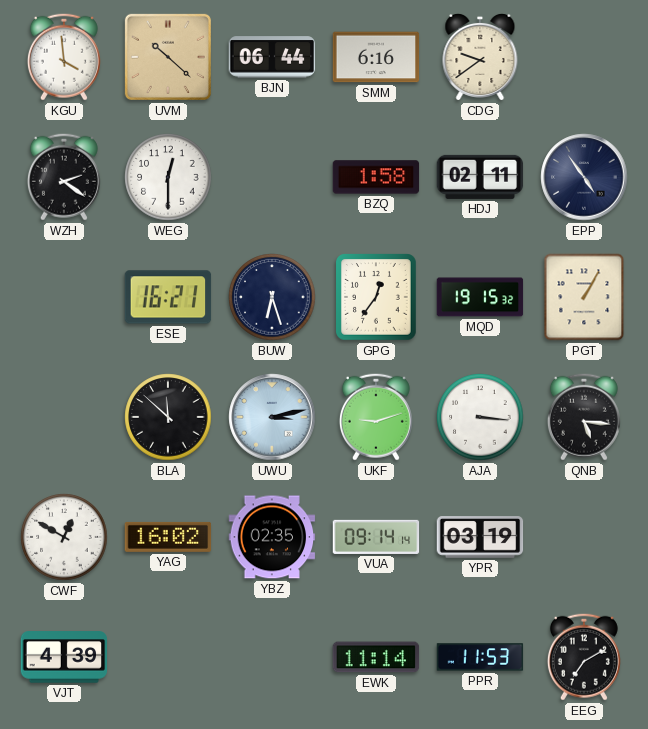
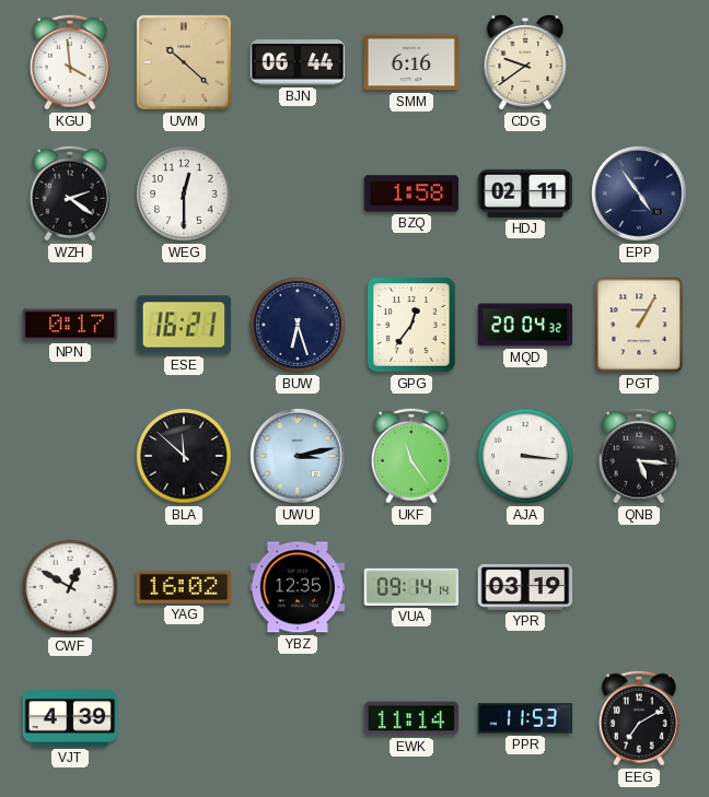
NPN: none -> 0:17 (70, 325)
MQD: 19:15 -> 20:04 (525, 325)
UKF: 9:12 -> 11:24 (411, 456)
YBZ: 02:35 -> 12:35 (298, 587)
